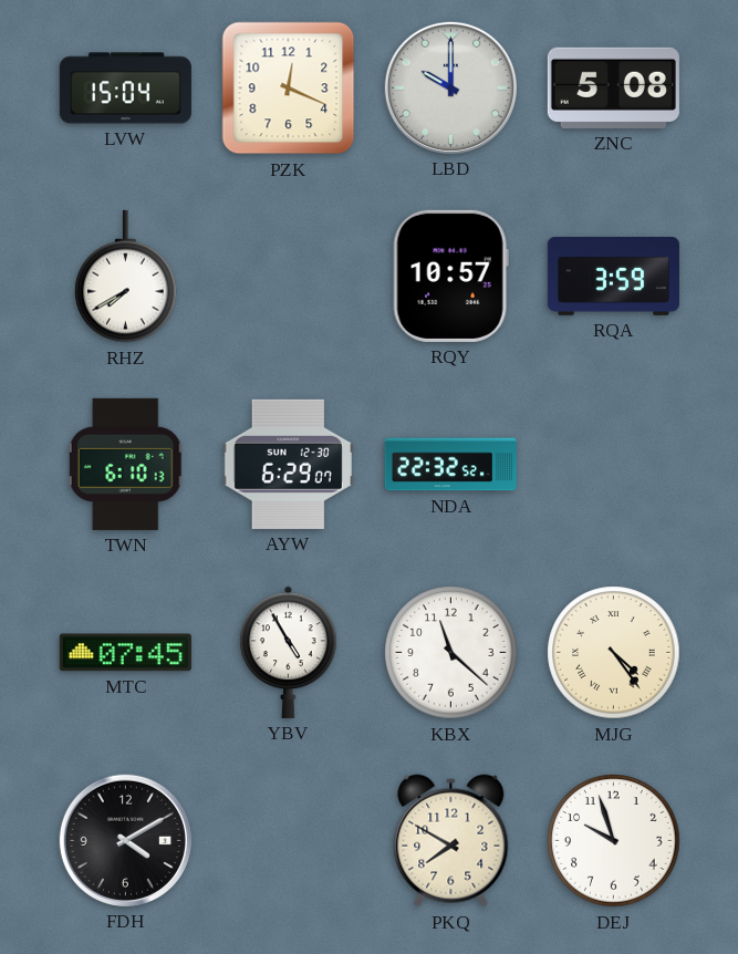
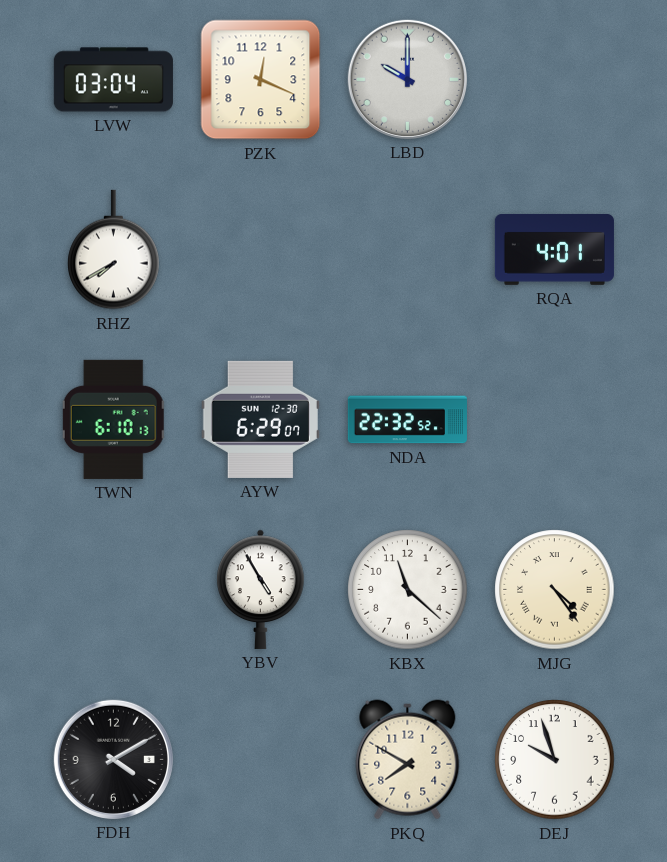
LVW: 15:04 -> 03:04 (113, 80)
ZNC: 5:08 -> none (613, 87)
RQY: 10:57 -> none (450, 276)
RQA: 3:59 -> 4:01 (554, 249)
MTC: 07:45 -> none (125, 653)
